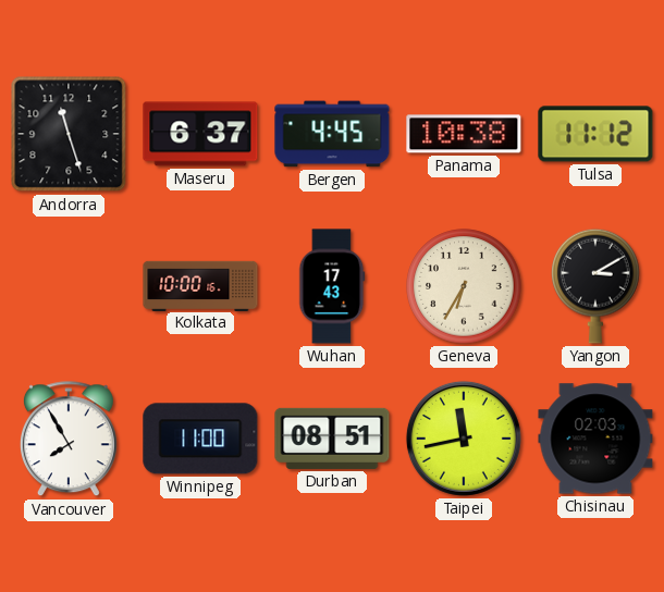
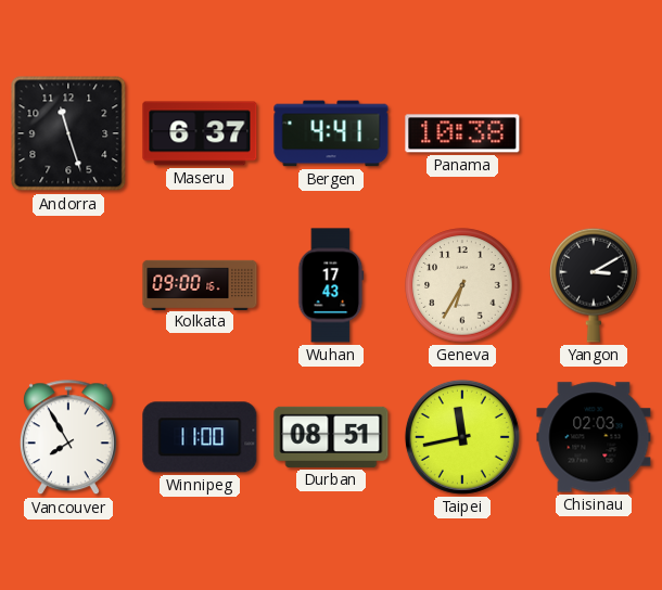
Bergen: 4:45 -> 4:41 (331, 133)
Tulsa: 11:12 -> none (595, 134)
Kolkata: 10:00 -> 09:00 (200, 284)
